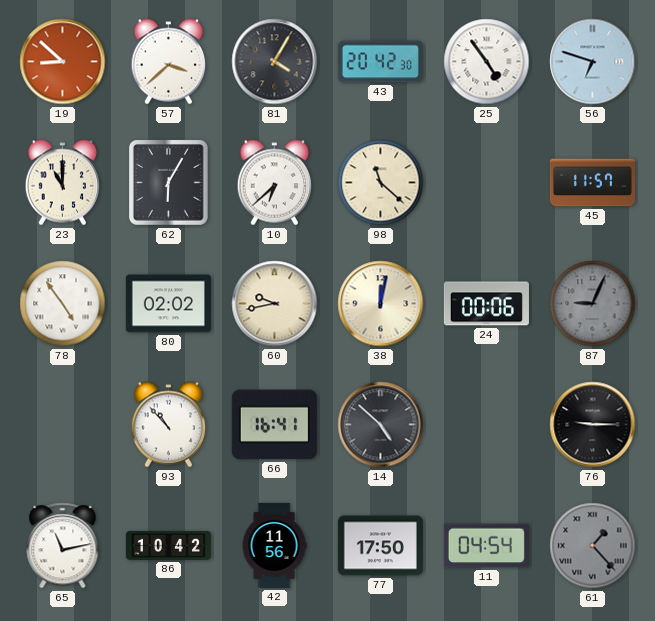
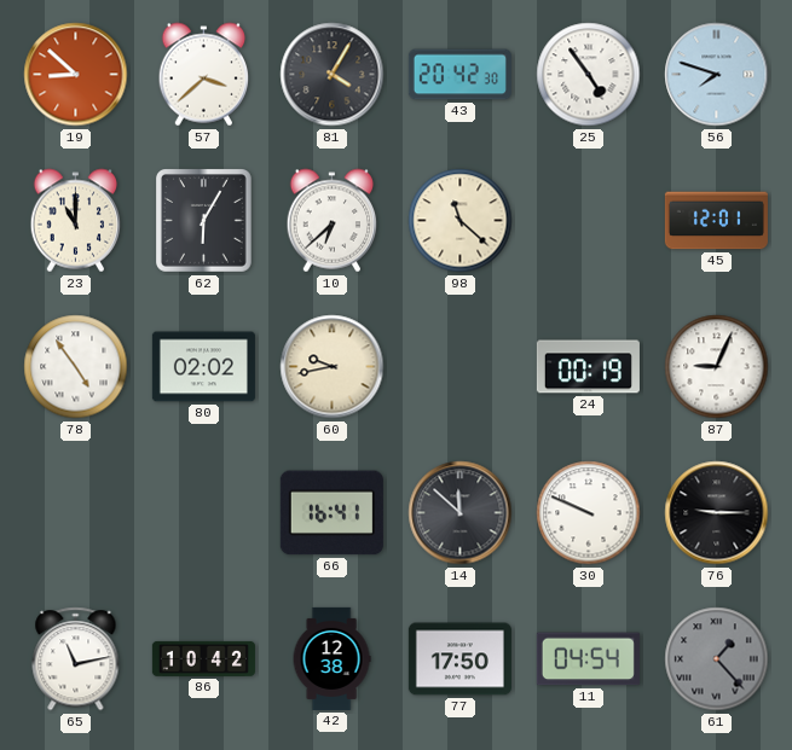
56: 6:48 -> 7:48 (717, 75)
45: 11:57 -> 12:01 (716, 221)
38: 12:02 -> none (381, 304)
24: 00:06 -> 00:19 (588, 367)
87 dial: grey -> white (717, 367)
93: 10:53 -> none (169, 425)
14: 4:52 -> 11:52 (461, 513)
30: none -> 9:49 (589, 513)
42: 11:56 -> 12:38 (331, 658)
